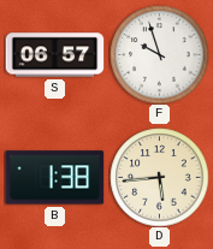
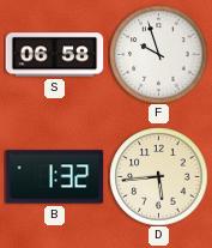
S: 06:57 -> 06:58 (54, 55)
B: 1:38 -> 1:32 (54, 177)
